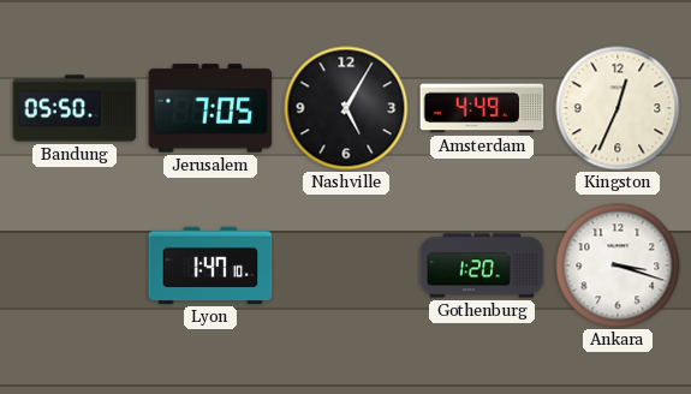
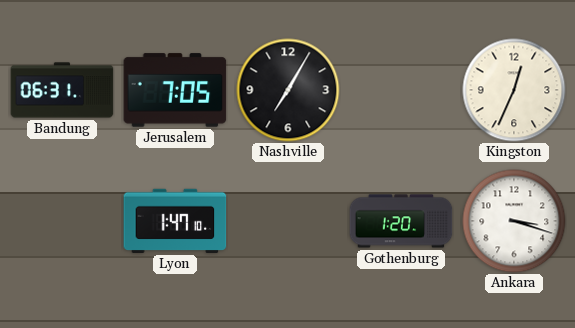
Bandung: 05:50 -> 06:31 (62, 90)
Nashville: 5:05 -> 7:05 (288, 90)
Amsterdam: 4:49 -> none (482, 108)
